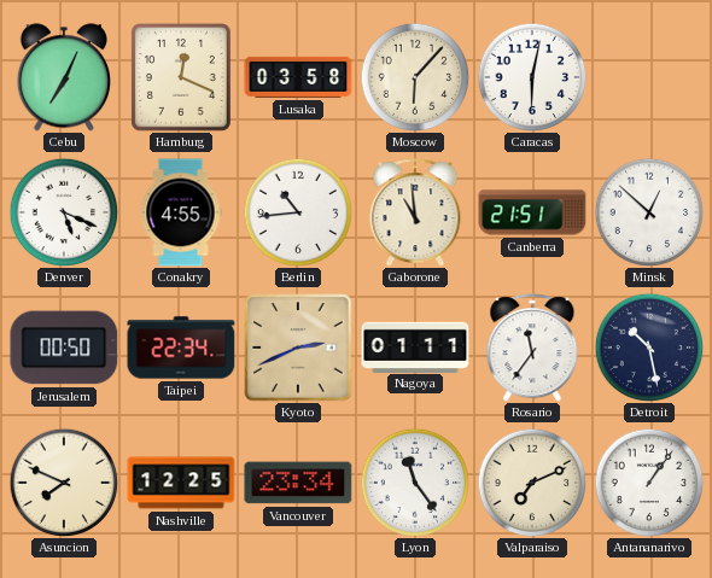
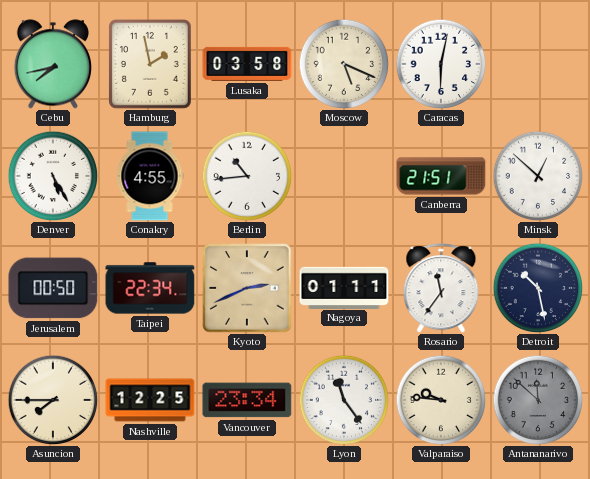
Cebu: 7:04 -> 7:43 (53, 64)
Hamburg: 12:19 -> 1:58 (150, 65)
Moscow: 6:07 -> 5:19 (344, 64)
Denver: 5:19 -> 5:25 (53, 176)
Gaborone: 10:59 -> none (415, 212)
Asuncion: 7:49 -> 7:45 (53, 400)
Valparaiso: 7:11 -> 9:46 (441, 400)
Antananarivo: 1:06 -> 11:52 (538, 400)
Antananarivo dial: white -> grey (538, 400)
